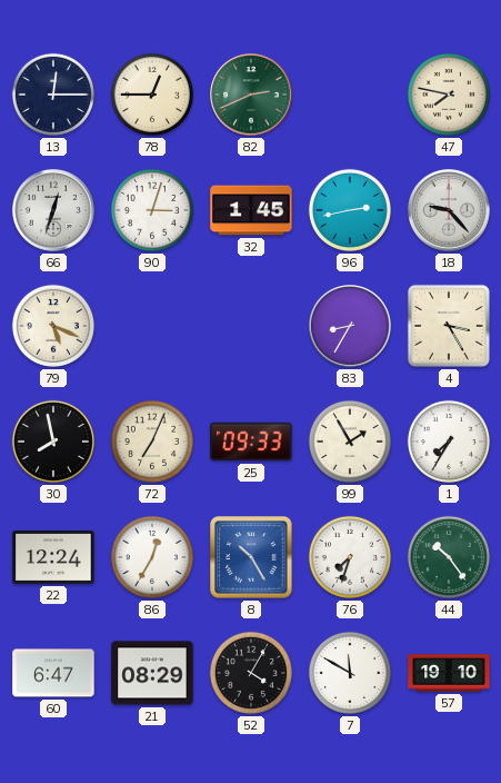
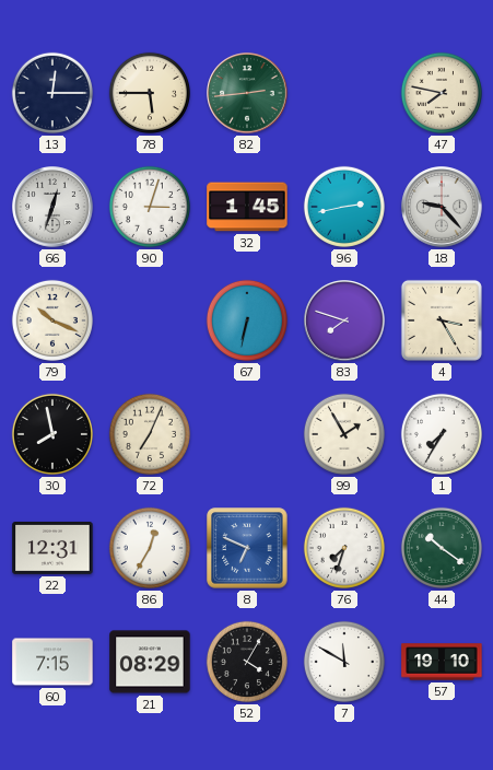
78: 12:45 -> 5:45 (150, 93)
82: 2:41 -> 2:44 (247, 93)
79: 5:19 -> 10:19 (52, 320)
67: none -> 6:32 (247, 320)
83: 8:35 -> 7:48 (344, 320)
25: 09:33 -> none (251, 442)
22: 12:24 -> 12:31 (52, 548)
8: 10:25 -> 6:49 (247, 548)
44: 10:24 -> 10:21 (442, 548)
60: 6:47 -> 7:15 (52, 662)
